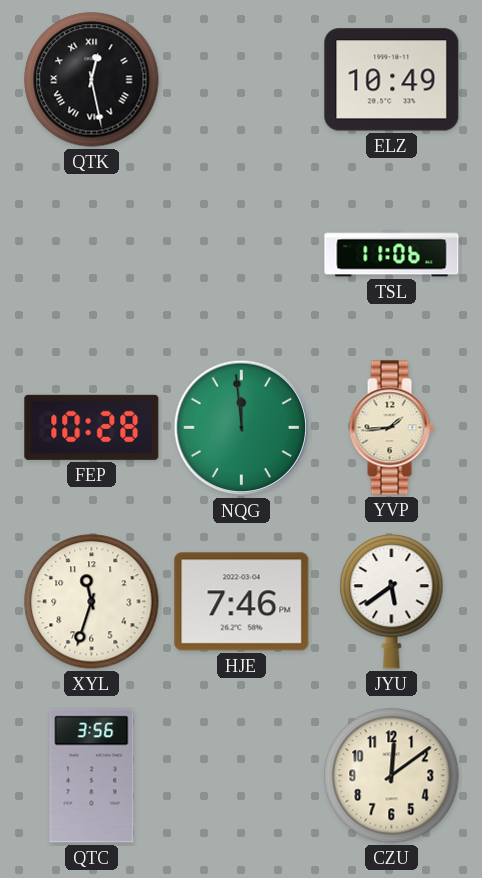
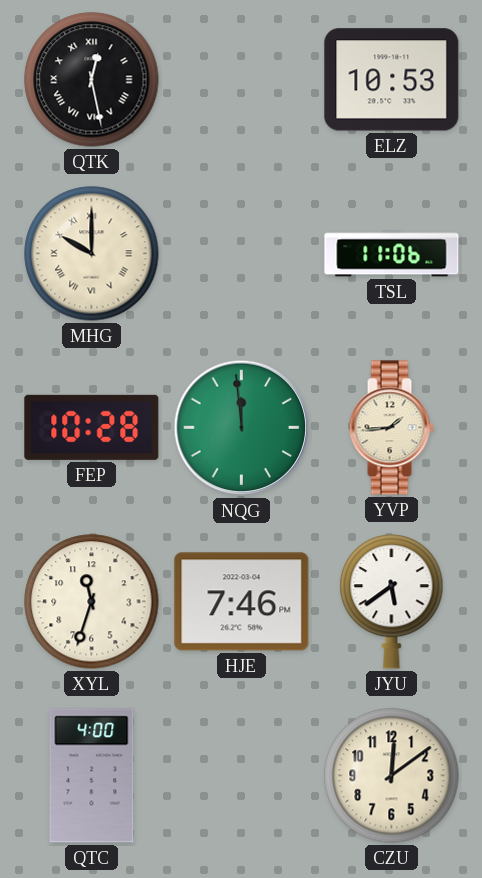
ELZ: 10:49 -> 10:53 (392, 80)
MHG: none -> 10:00 (92, 254)
QTC: 3:56 -> 4:00 (92, 776)
